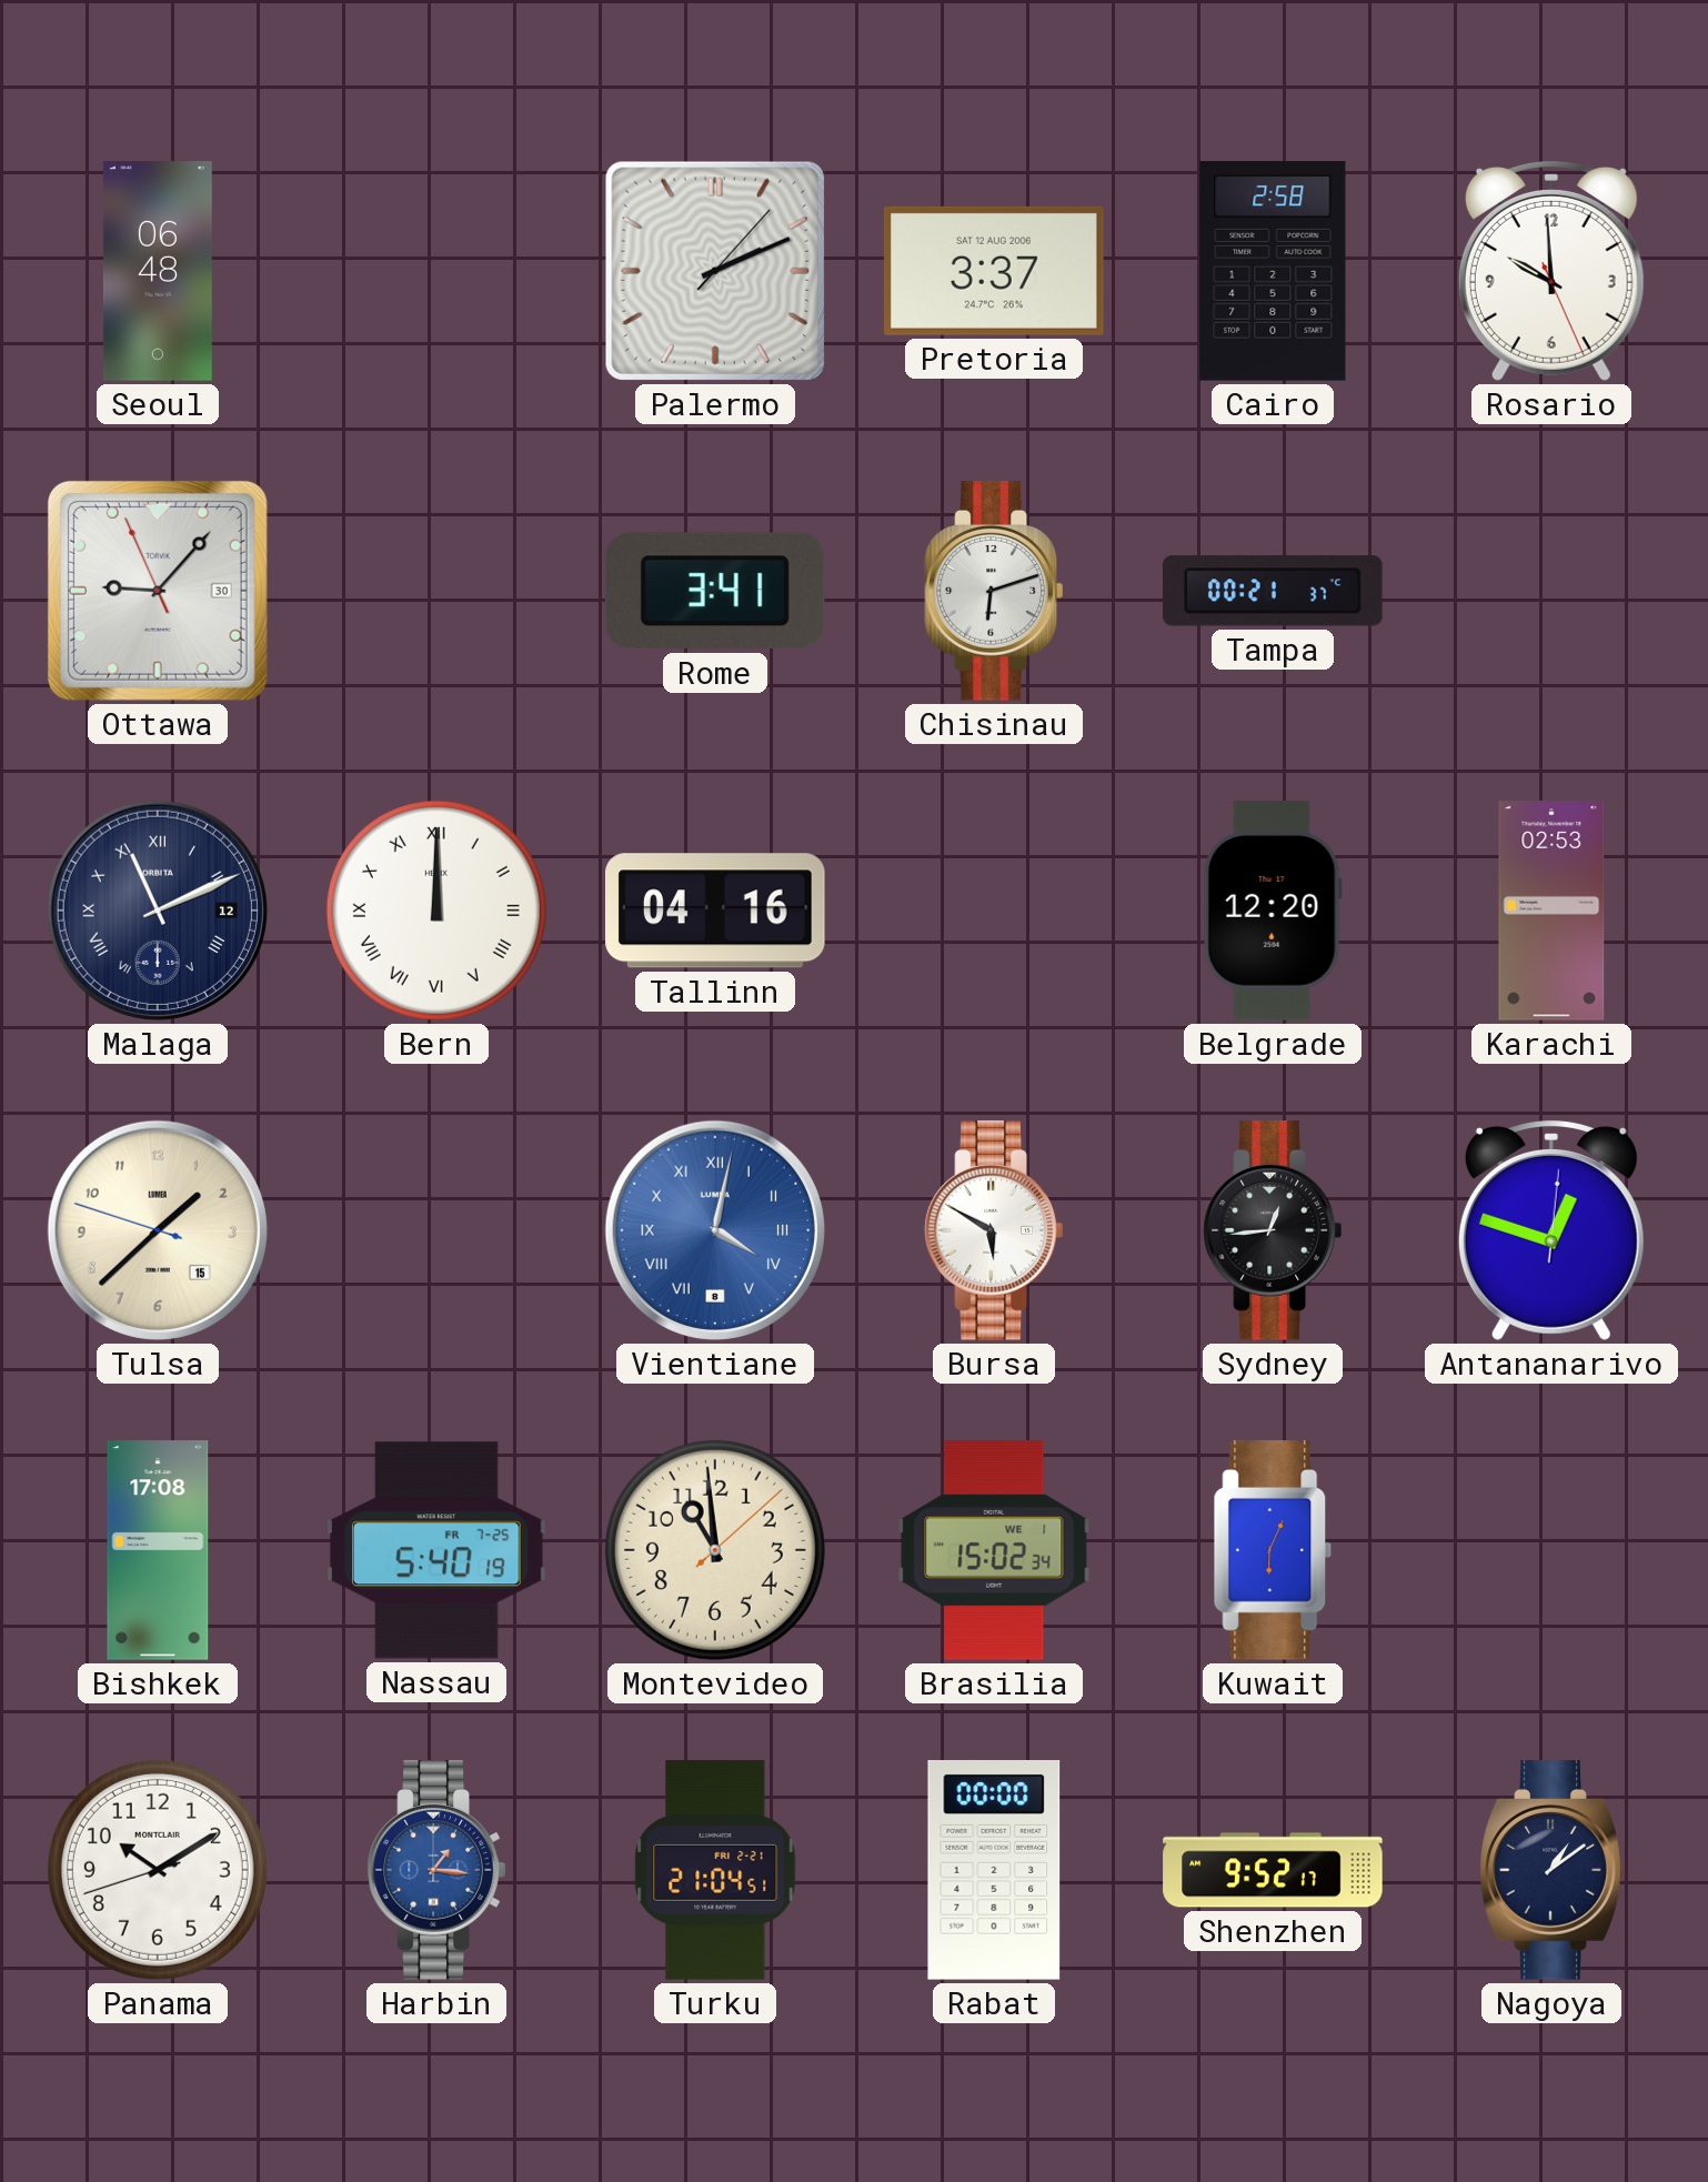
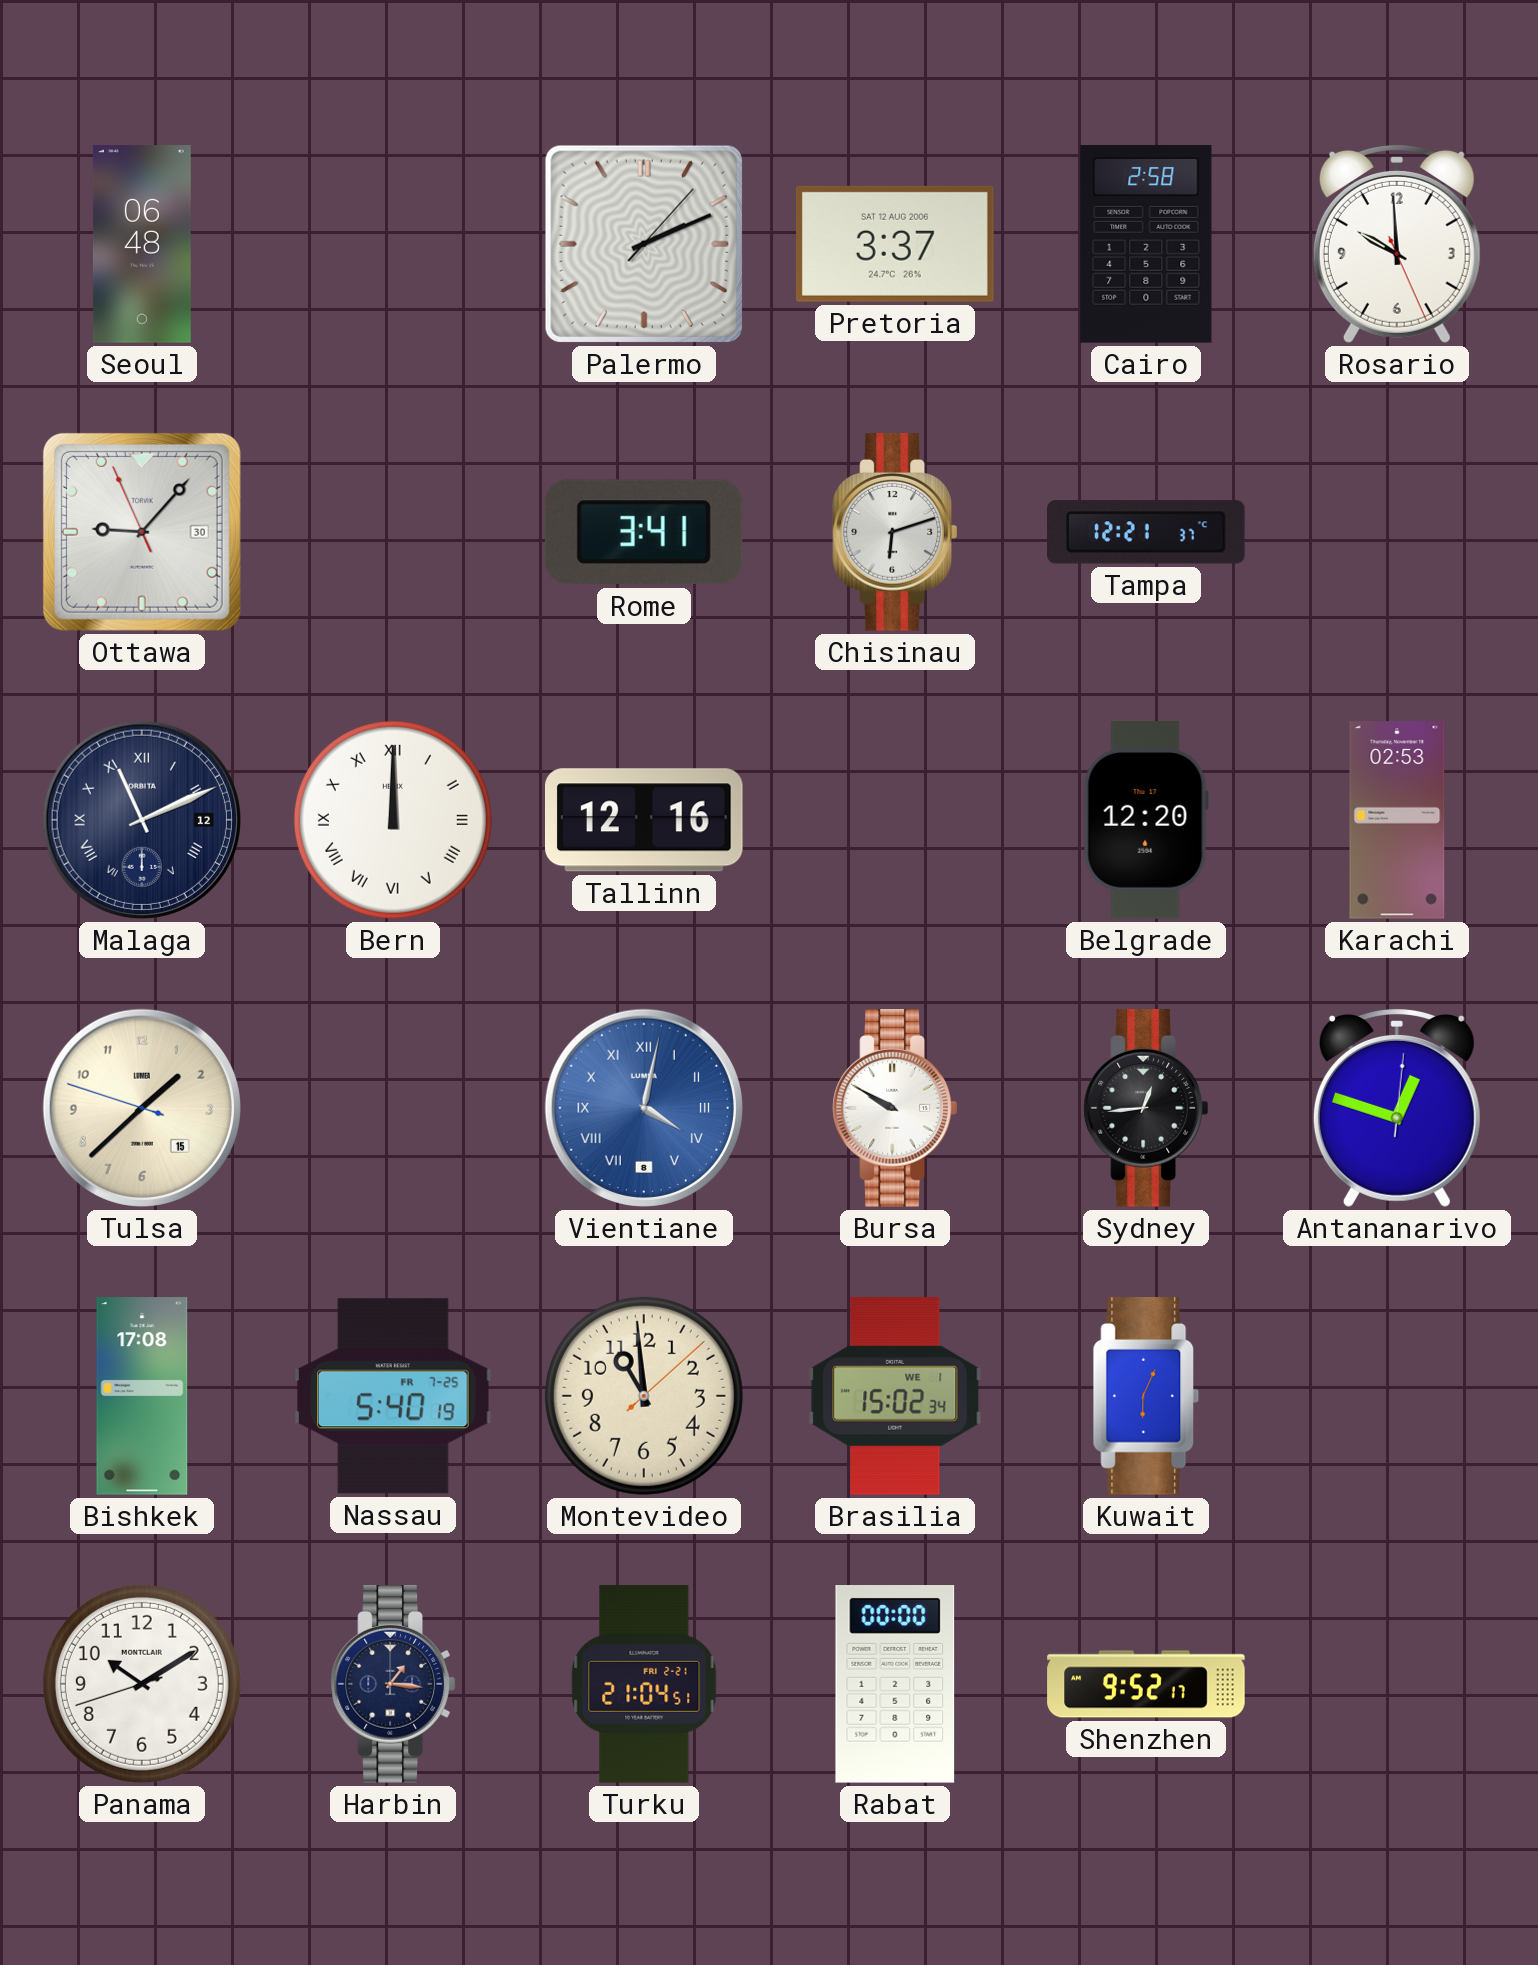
Tampa: 00:21 -> 12:21 (1147, 532)
Tallinn: 04:16 -> 12:16 (645, 820)
Bursa: 5:50 -> 9:50 (895, 1108)
Harbin dial: blue -> navy (393, 1684)
Nagoya: 1:09 -> none (1551, 1870)
